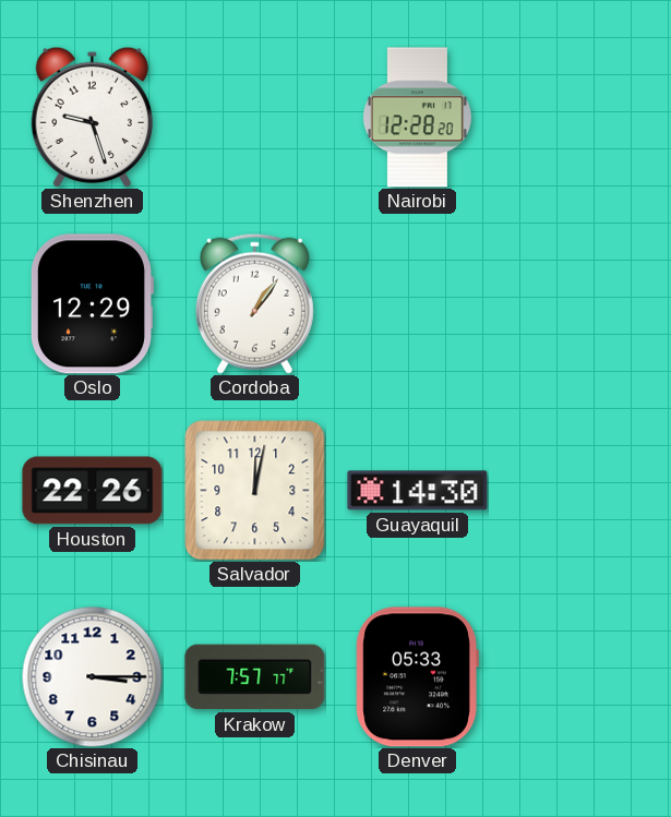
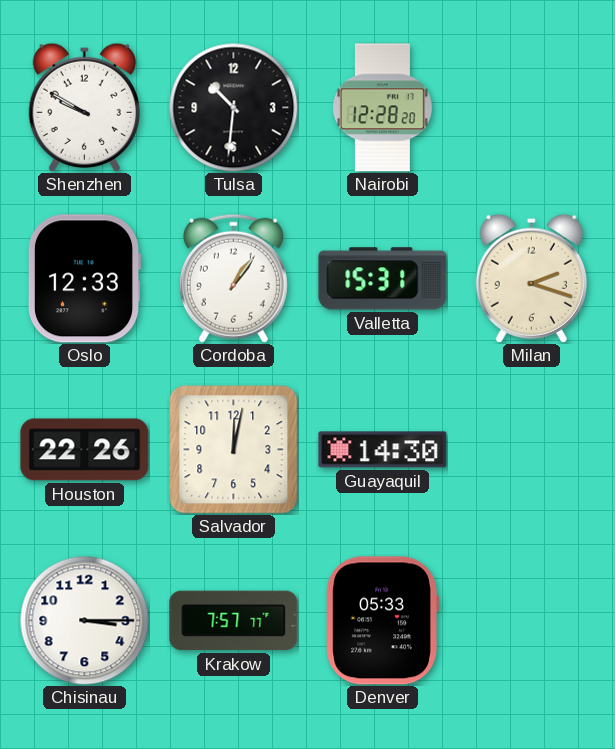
Shenzhen: 9:27 -> 9:50 (84, 107)
Tulsa: none -> 10:31 (233, 107)
Oslo: 12:29 -> 12:33 (83, 279)
Valletta: none -> 15:31 (383, 279)
Milan: none -> 2:18 (531, 278)
